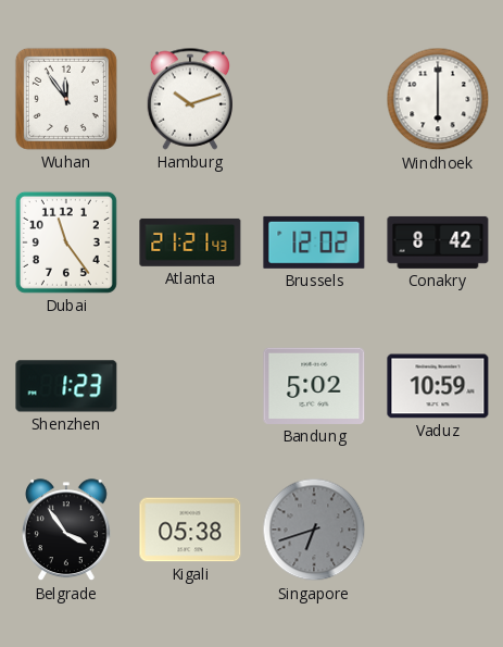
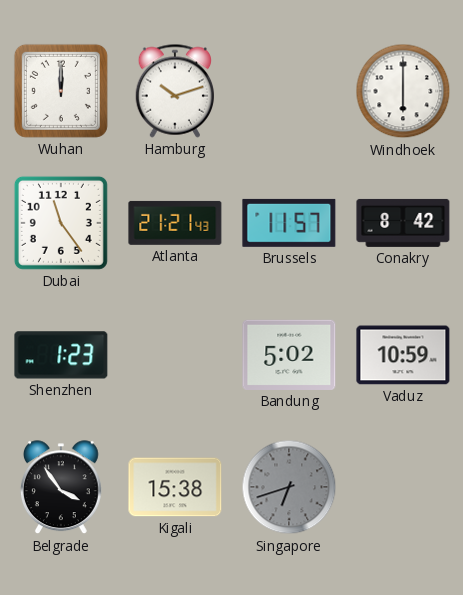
Wuhan: 11:54 -> 12:00 (61, 91)
Brussels: 12:02 -> 11:57 (289, 223)
Kigali: 05:38 -> 15:38 (175, 487)
